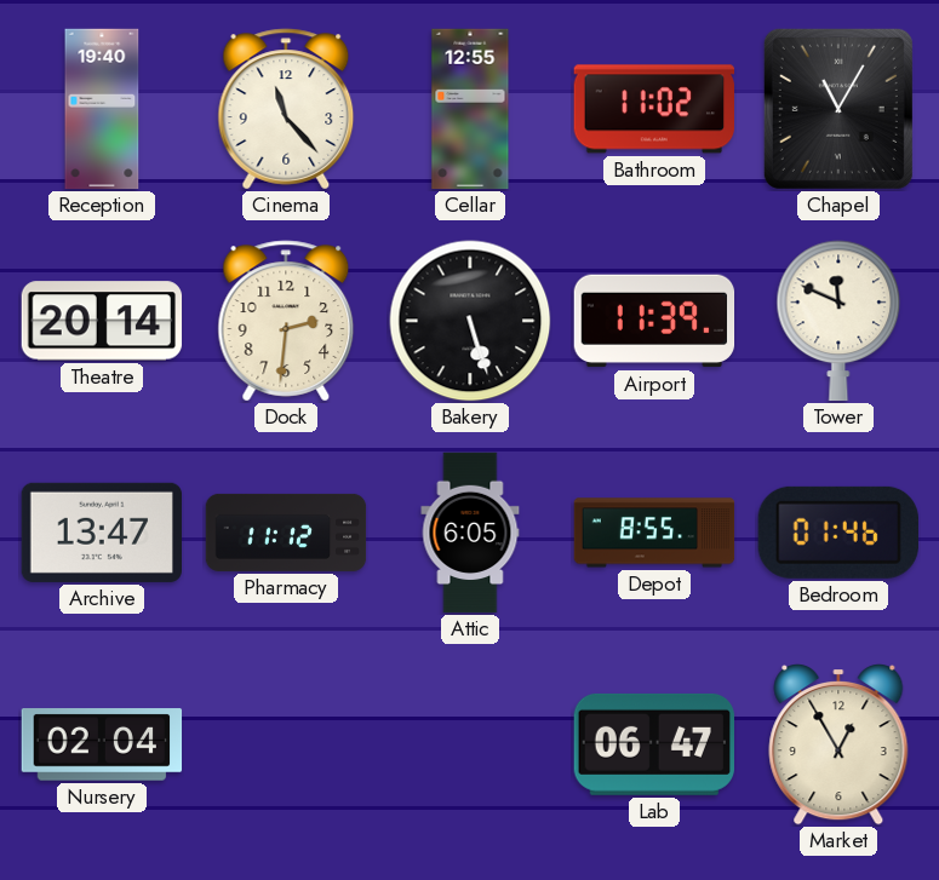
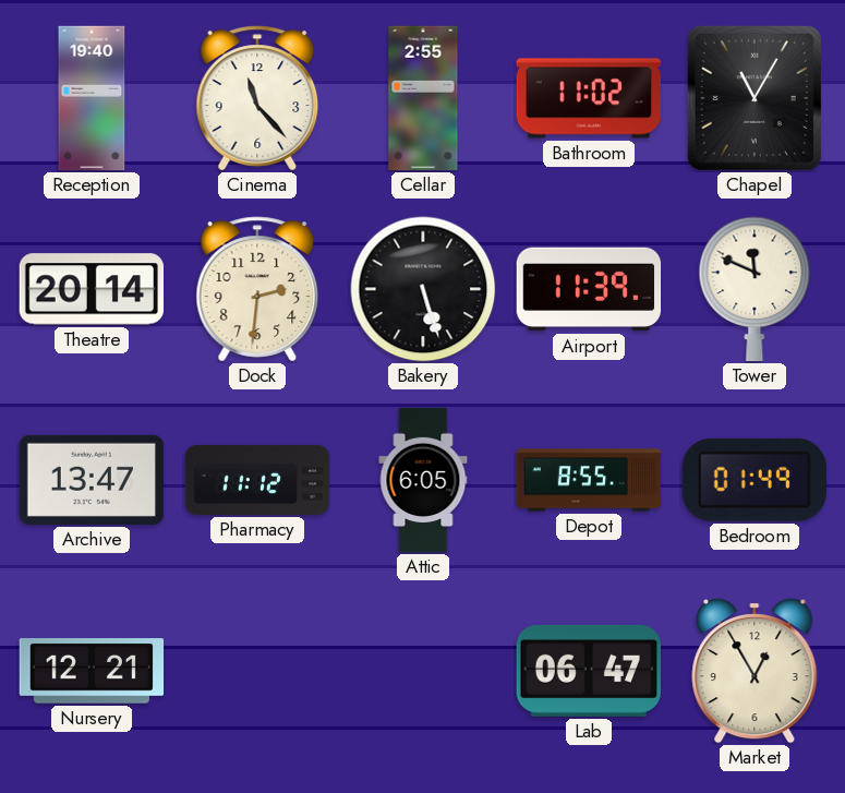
Cellar: 12:55 -> 2:55 (423, 98)
Bedroom: 01:46 -> 01:49 (755, 480)
Nursery: 02:04 -> 12:21 (92, 671)
